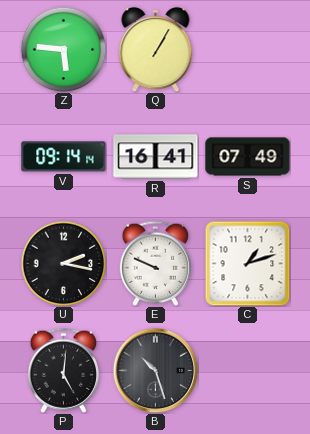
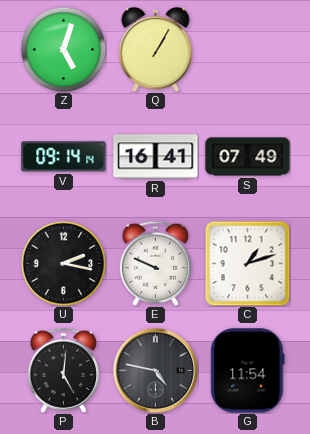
Z: 5:46 -> 5:03 (63, 49)
B: 10:27 -> 4:47 (155, 370)
G: none -> 11:54 (248, 371)
